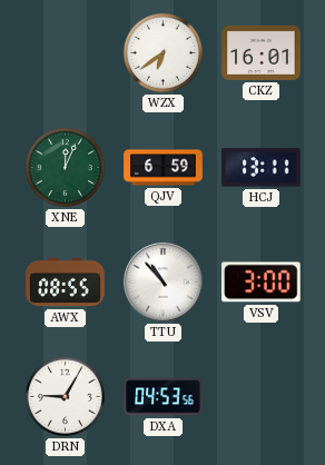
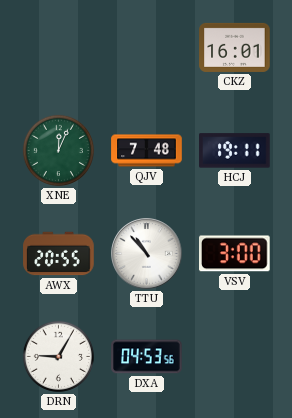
WZX: 6:39 -> none (162, 52)
QJV: 6:59 -> 7:48 (147, 151)
HCJ: 13:11 -> 19:11 (235, 151)
AWX: 08:55 -> 20:55 (59, 254)
